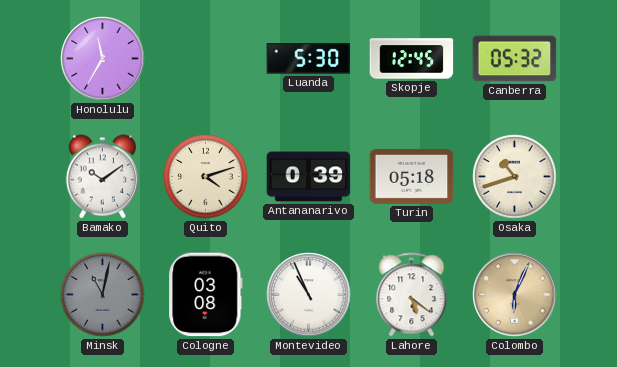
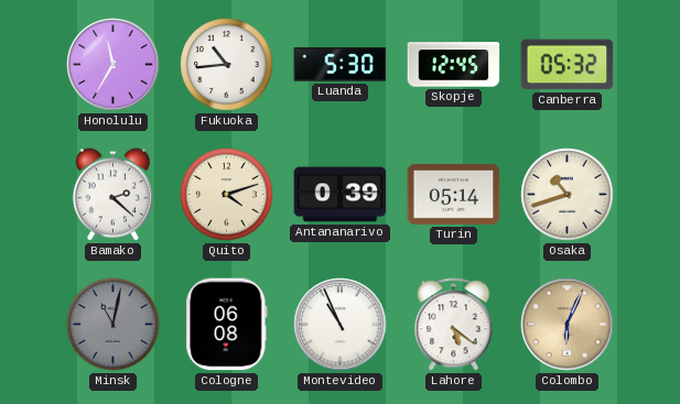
Fukuoka: none -> 10:44 (227, 65)
Bamako: 10:09 -> 2:22 (112, 195)
Turin: 05:18 -> 05:14 (454, 194)
Cologne: 03:08 -> 06:08 (227, 325)
